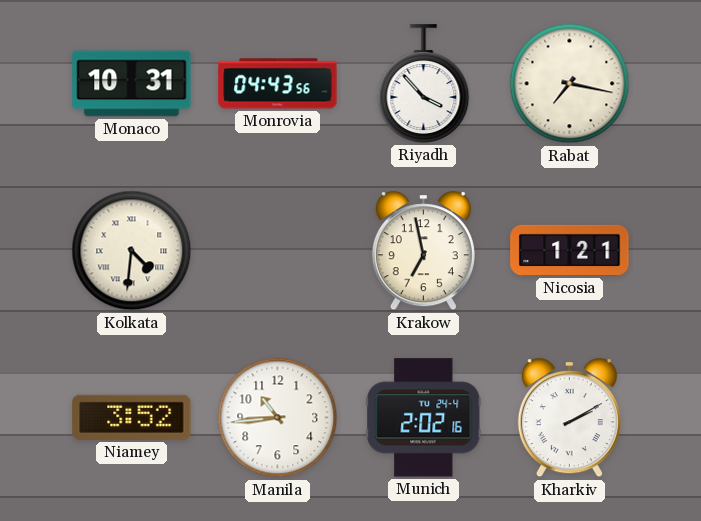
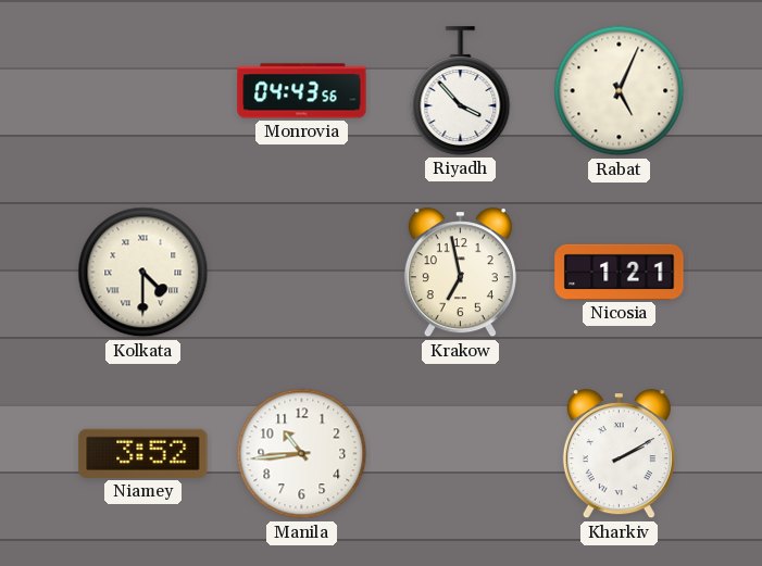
Monaco: 10:31 -> none (132, 84)
Rabat: 7:17 -> 5:04 (620, 91)
Kolkata: 4:31 -> 4:30 (143, 273)
Munich: 2:02 -> none (424, 418)
